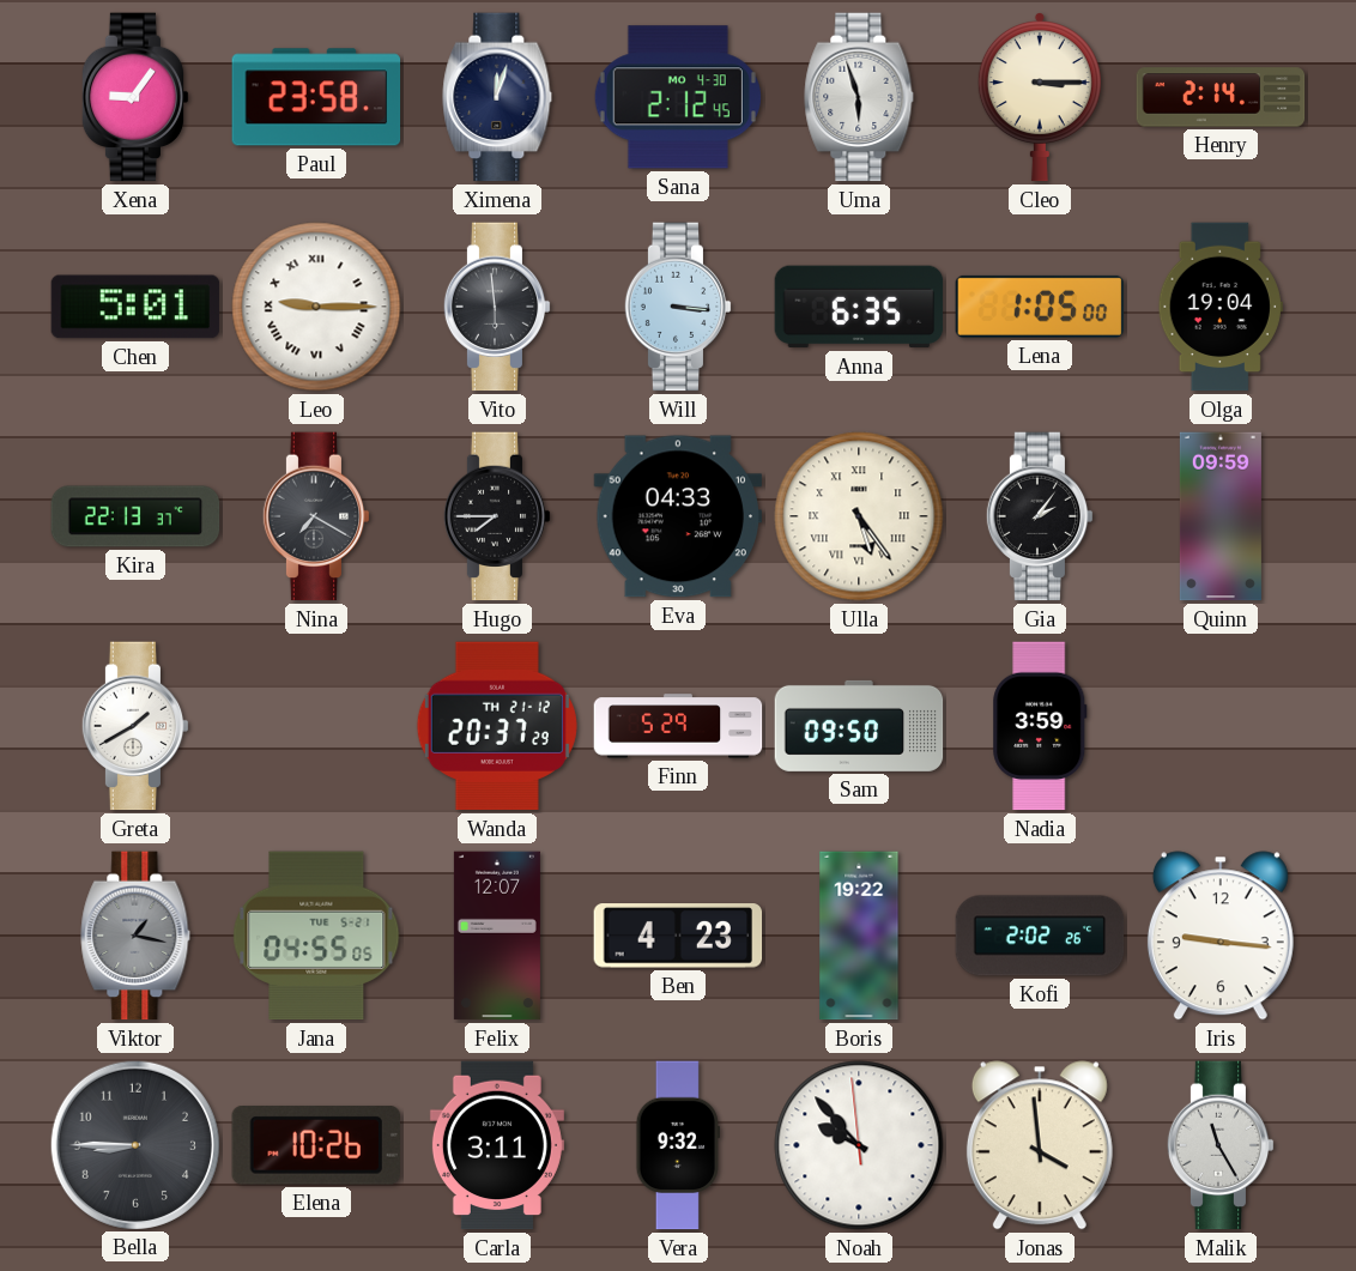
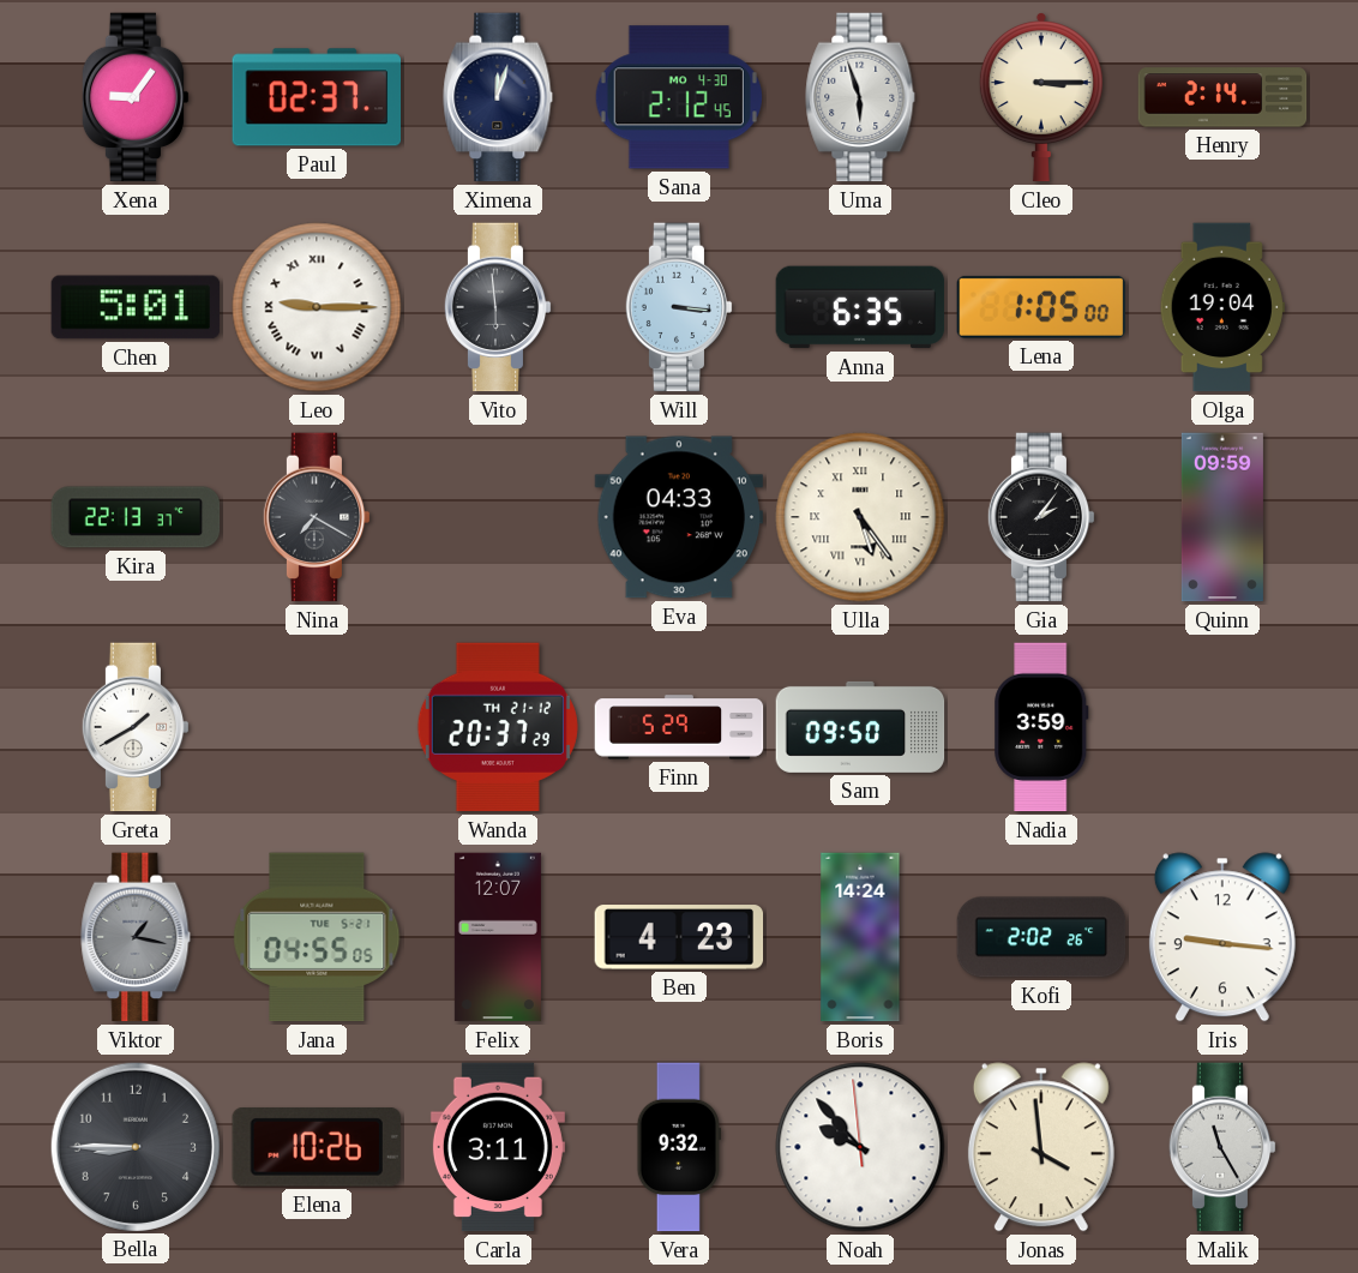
Paul: 23:58 -> 02:37 (317, 97)
Hugo: 7:45 -> none (497, 516)
Boris: 19:22 -> 14:24 (860, 937)
